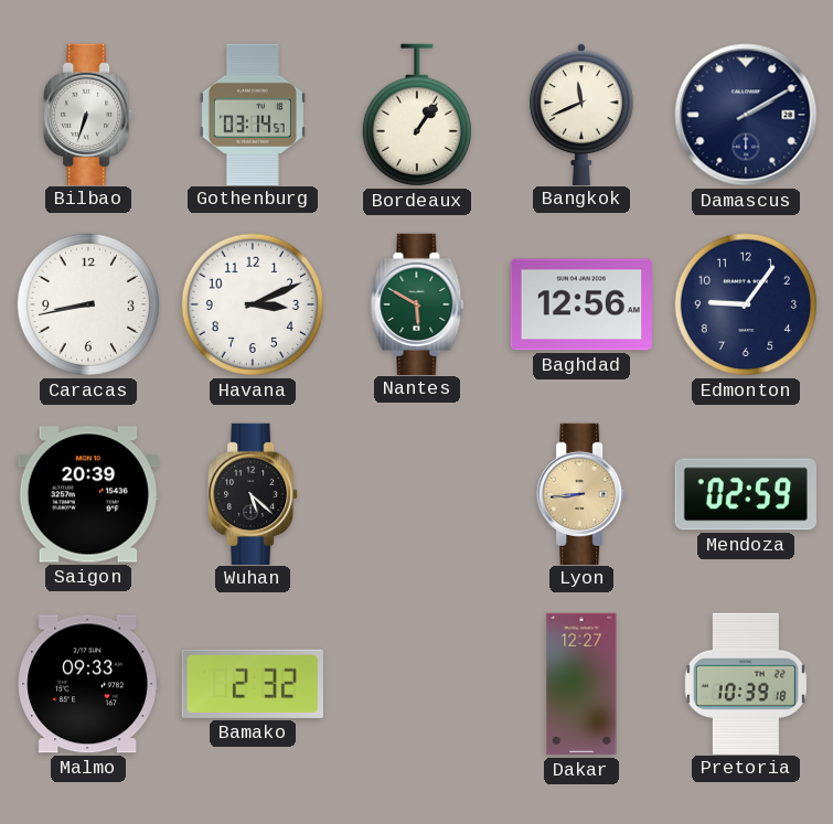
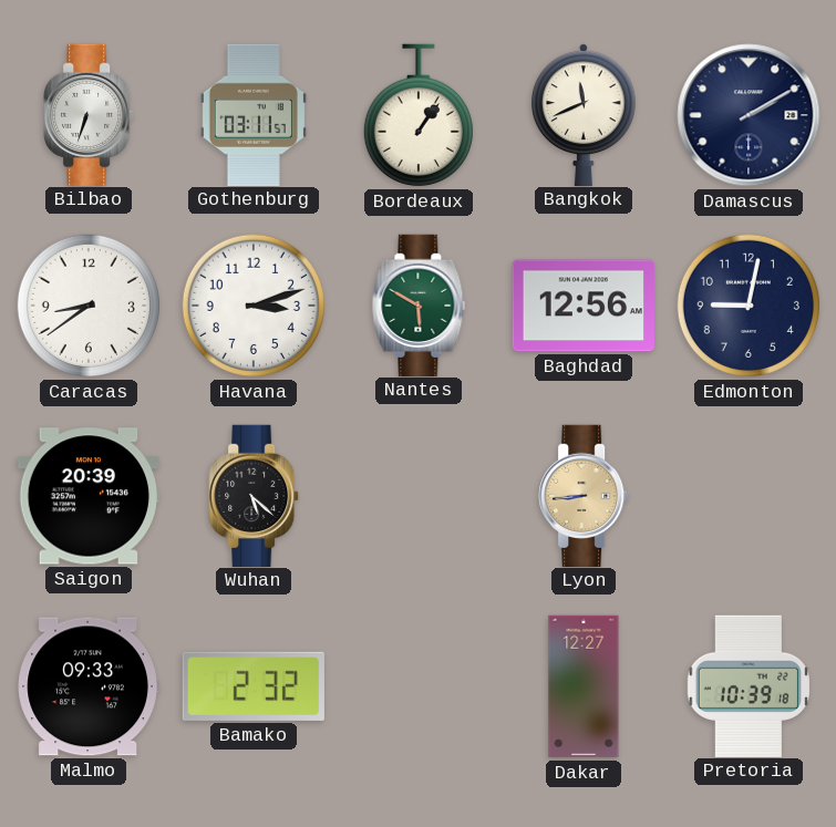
Gothenburg: 03:14 -> 03:11 (254, 114)
Caracas: 8:43 -> 8:39 (89, 306)
Havana: 3:11 -> 3:12 (254, 306)
Edmonton: 9:06 -> 9:02 (749, 306)
Mendoza: 02:59 -> none (746, 494)
